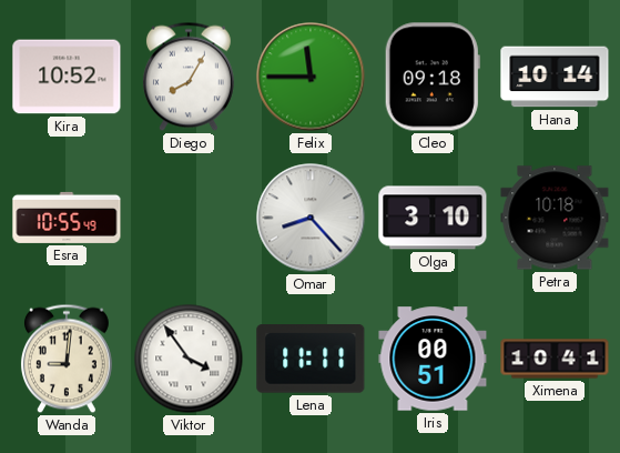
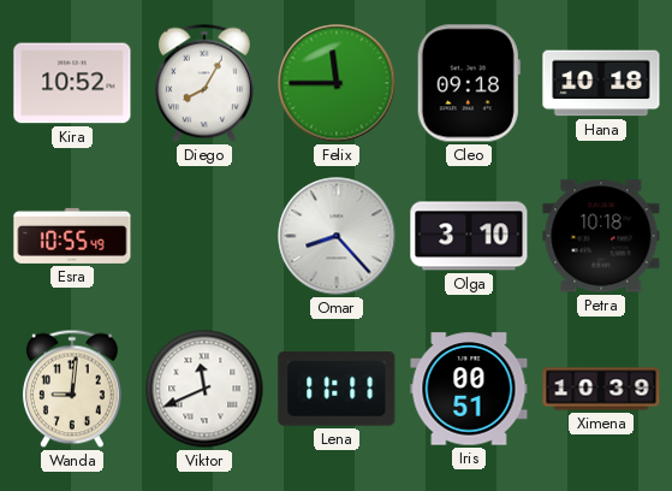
Hana: 10:14 -> 10:18 (601, 83)
Viktor: 3:54 -> 11:41 (204, 389)
Ximena: 10:41 -> 10:39 (601, 389)
